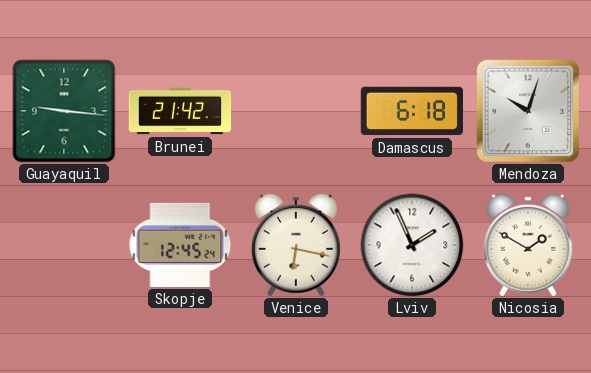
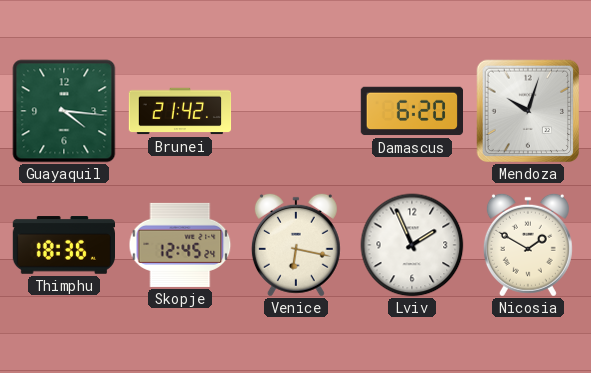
Guayaquil: 9:16 -> 4:16 (64, 111)
Damascus: 6:18 -> 6:20 (411, 111)
Thimphu: none -> 18:36 (63, 245)
